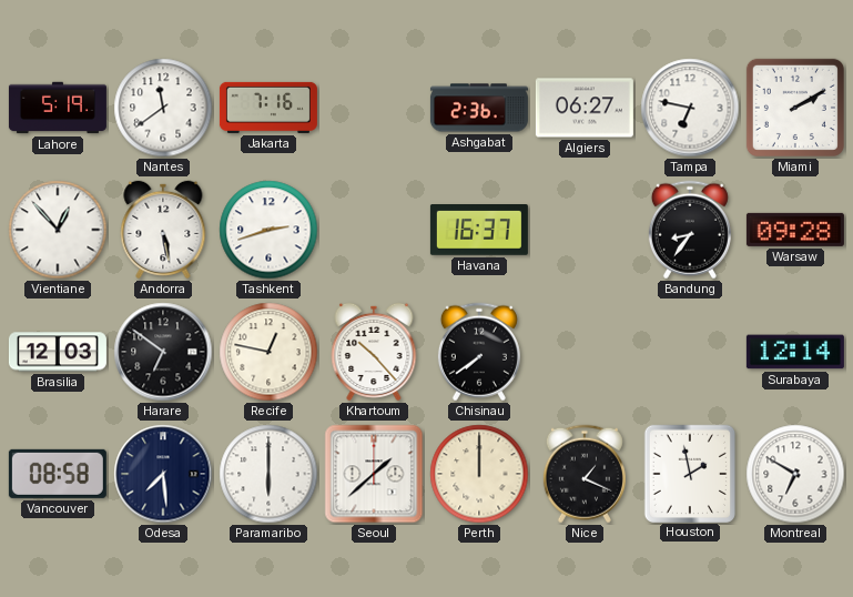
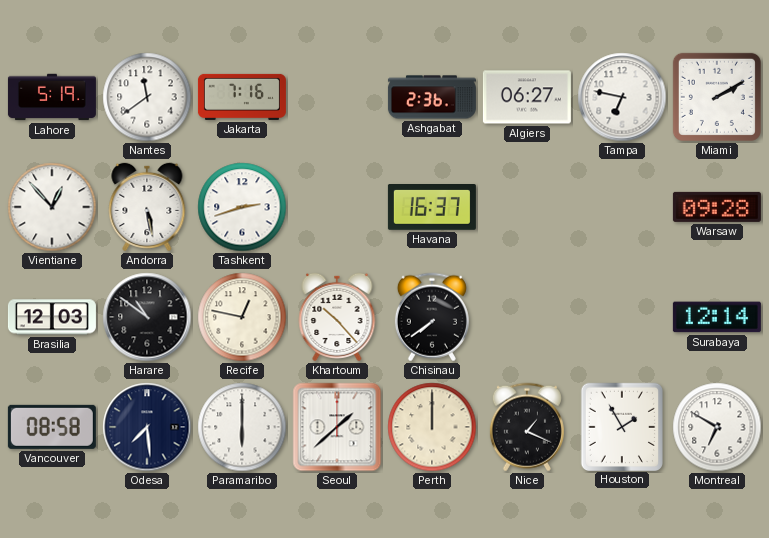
Bandung: 8:36 -> none (690, 230)
Harare: 6:51 -> 10:51 (147, 317)
Houston: 1:58 -> 1:55 (621, 426)
